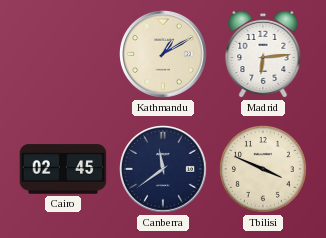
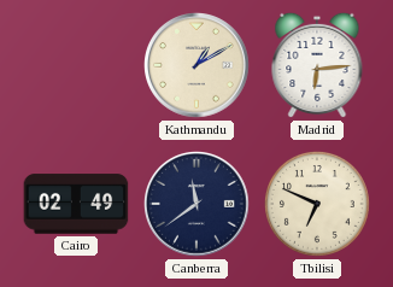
Cairo: 02:45 -> 02:49 (76, 204)
Tbilisi: 3:49 -> 6:49 (318, 205)
